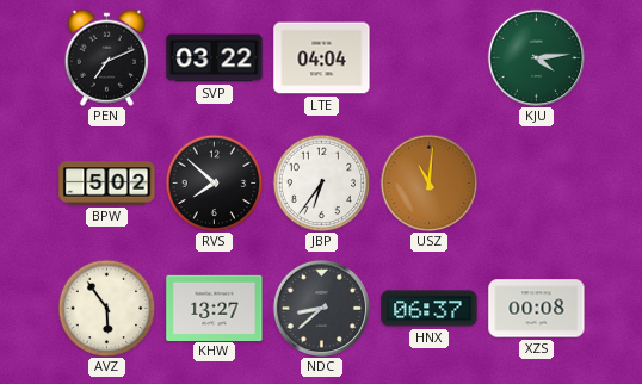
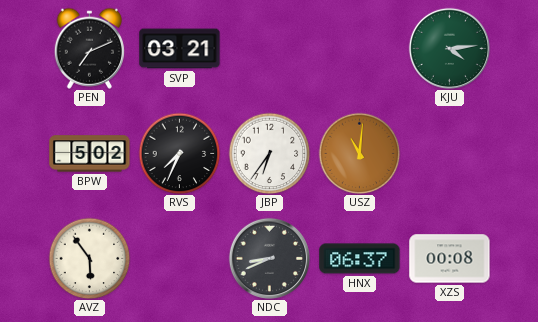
SVP: 03:22 -> 03:21 (180, 49)
LTE: 04:04 -> none (322, 58)
RVS: 7:52 -> 7:34 (179, 153)
KHW: 13:27 -> none (215, 308)
NDC: 8:38 -> 8:41 (269, 258)
